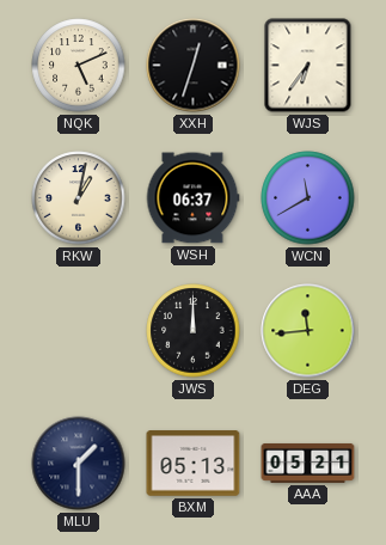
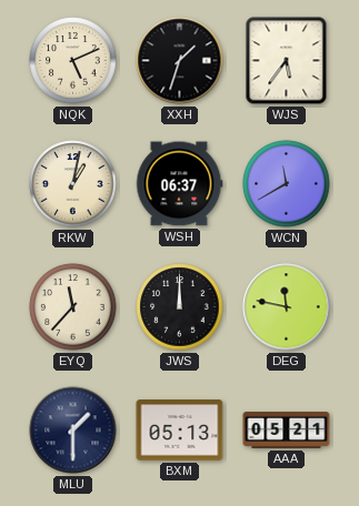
XXH: 12:33 -> 1:33 (180, 61)
WJS: 6:36 -> 5:36 (287, 61)
EYQ: none -> 11:37 (73, 307)
DEG: 11:44 -> 11:47 (287, 307)
